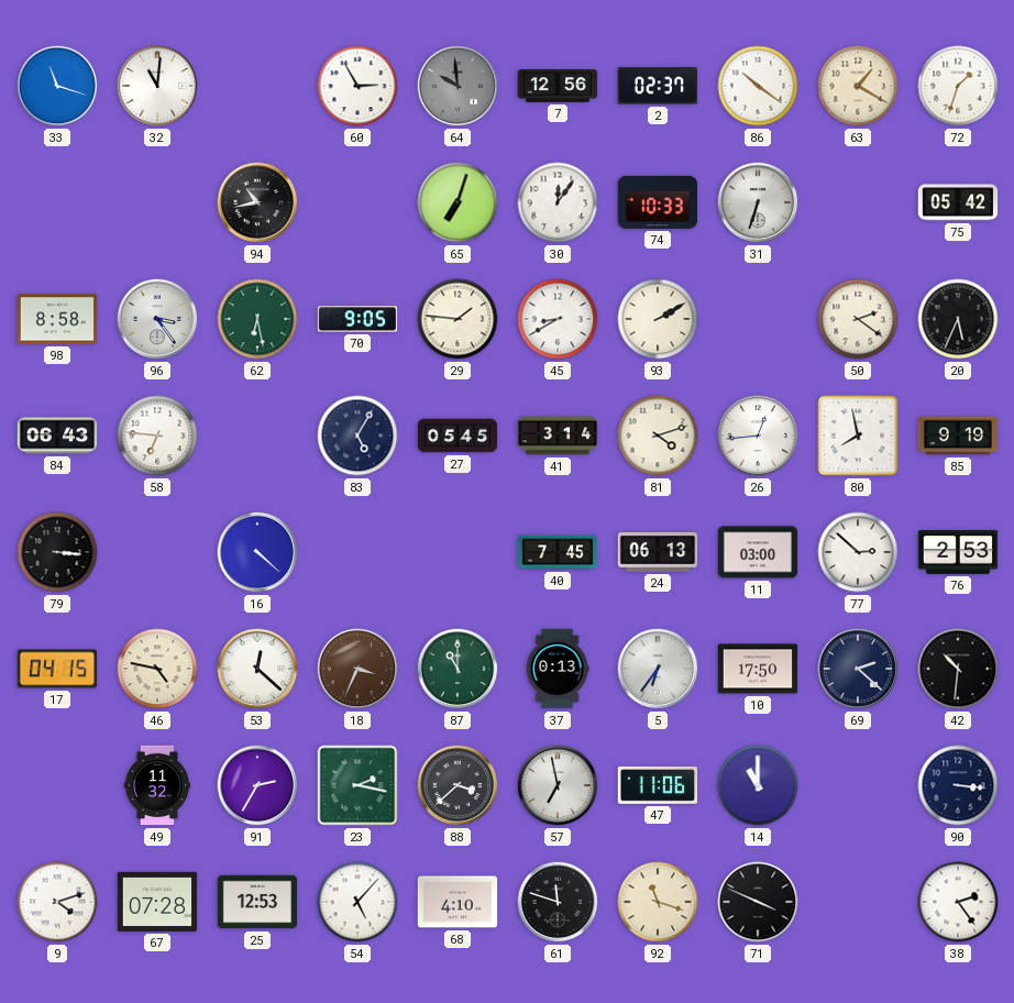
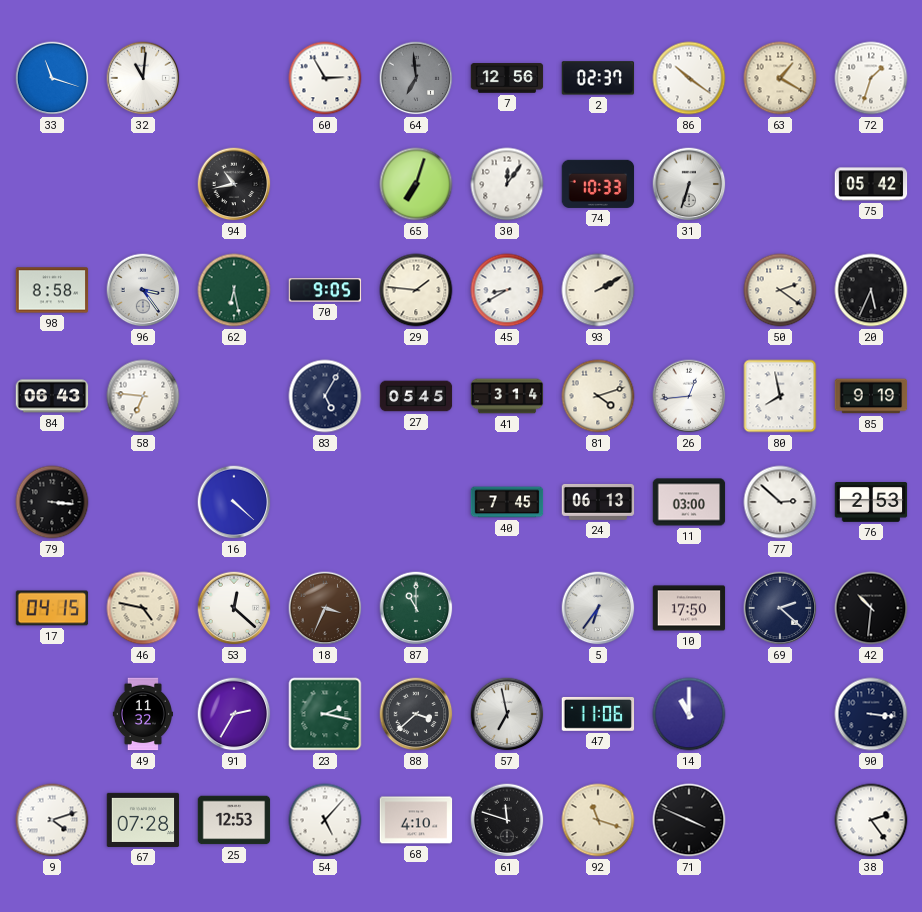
64: 9:59 -> 6:59 (416, 78)
37: 0:13 -> none (558, 669)
